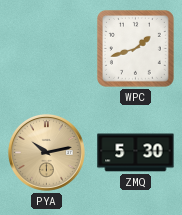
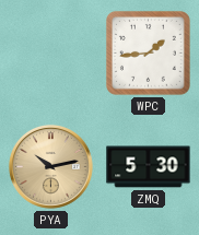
WPC: 1:42 -> 1:44 (148, 52)
